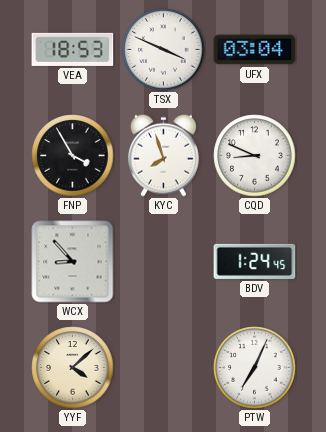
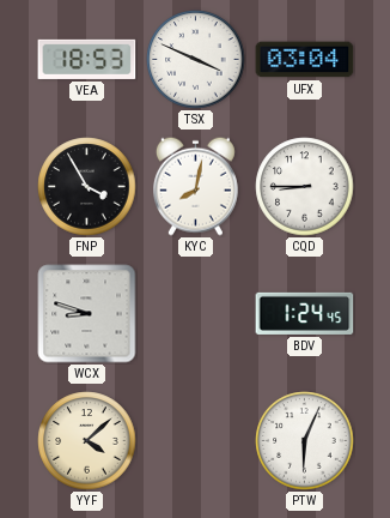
KYC: 7:57 -> 8:02 (195, 186)
CQD: 8:49 -> 8:45 (305, 187)
WCX: 8:53 -> 8:48 (87, 314)
PTW: 7:04 -> 6:04 (305, 441)
